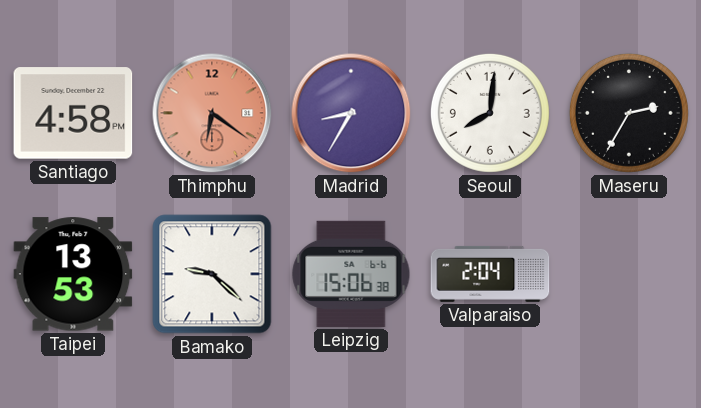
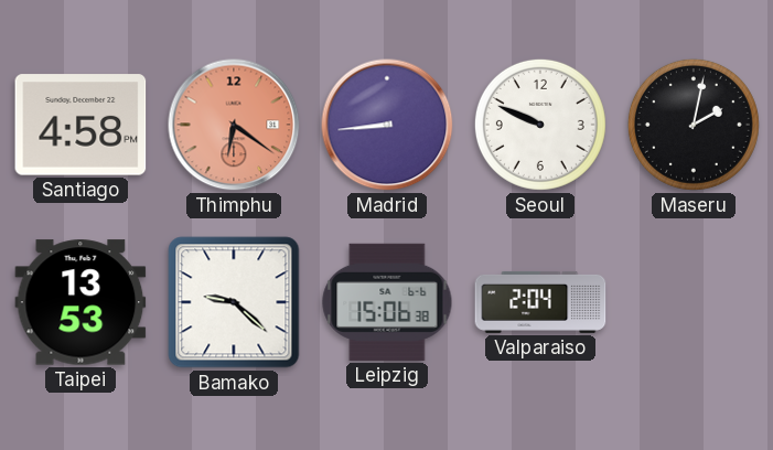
Madrid: 8:35 -> 8:44 (387, 125)
Seoul: 8:01 -> 9:49 (540, 125)
Maseru: 2:35 -> 2:02 (694, 125)
